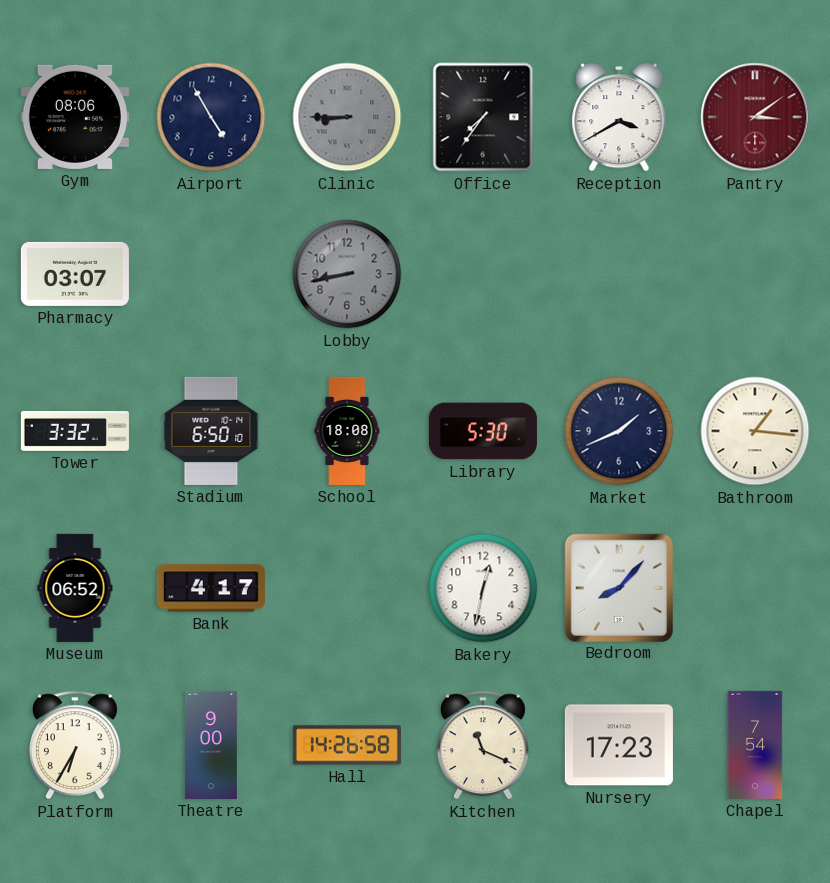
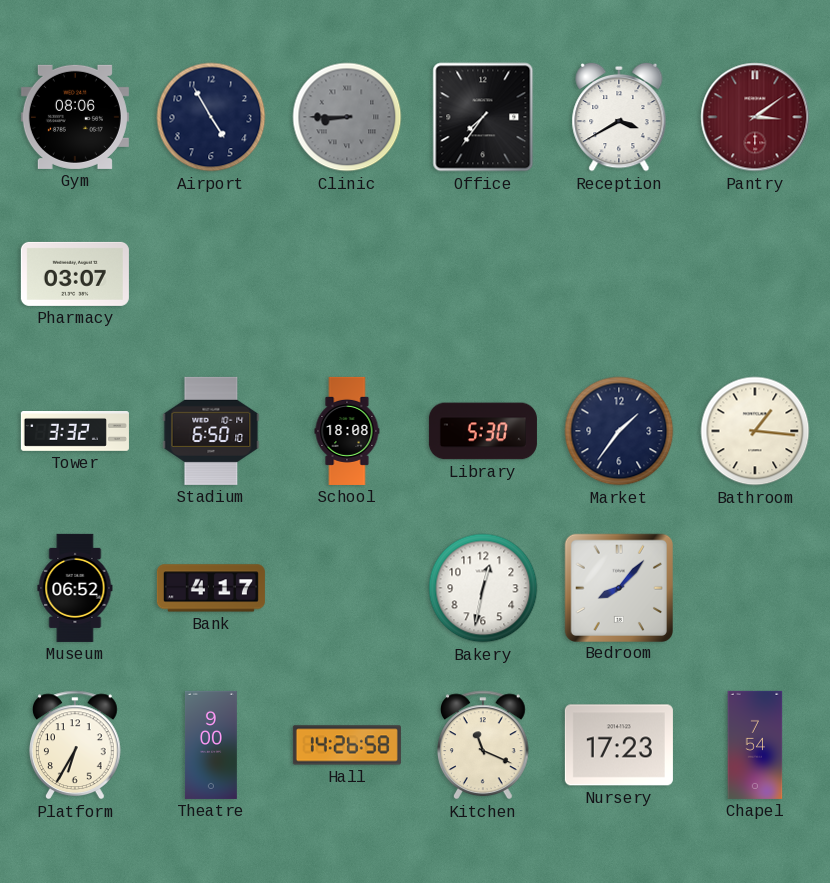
Lobby: 8:43 -> none (347, 274)
Market: 1:41 -> 1:36 (619, 431)
